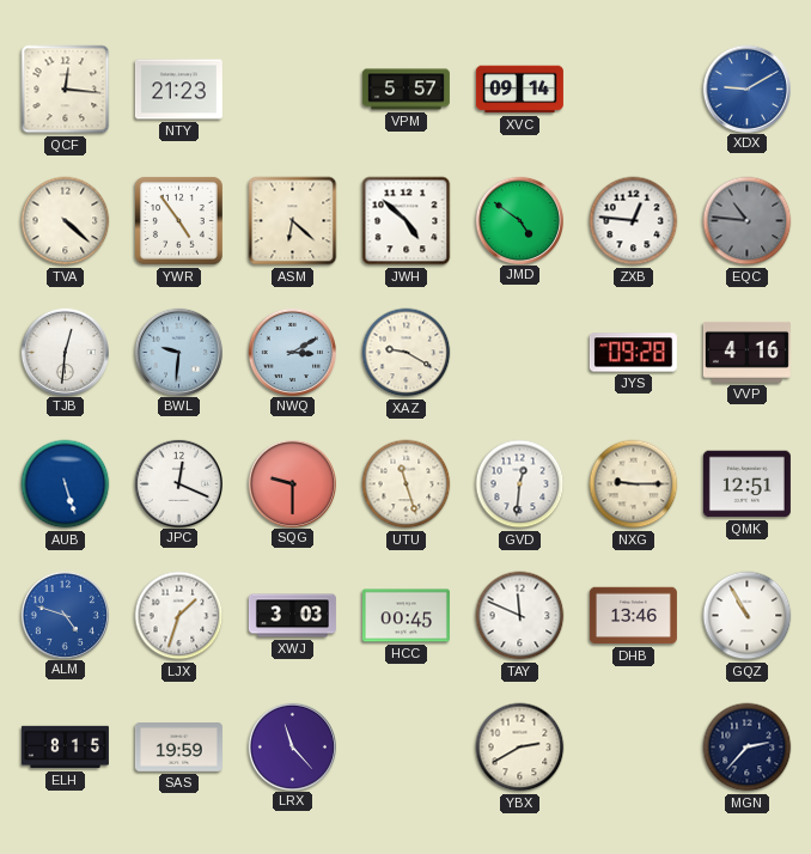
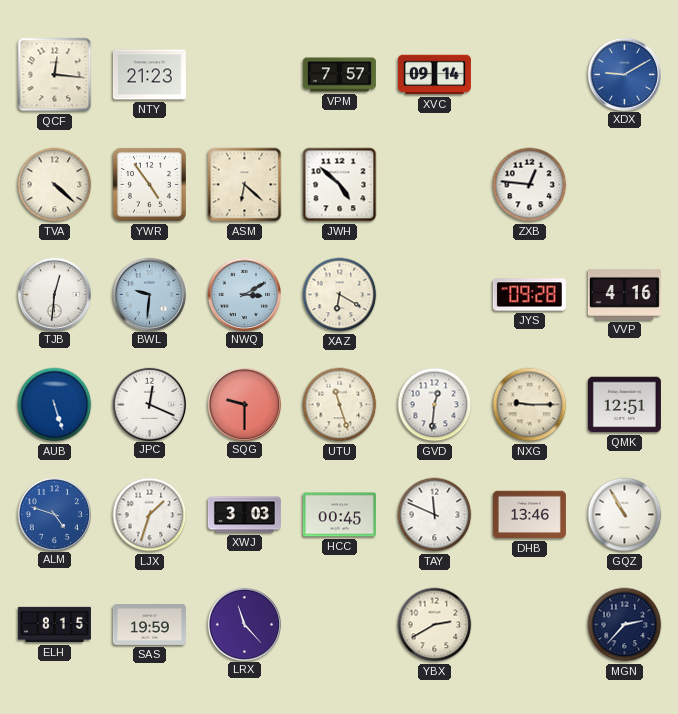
VPM: 5:57 -> 7:57 (339, 75)
JMD: 4:51 -> none (519, 220)
EQC: 10:46 -> none (748, 221)
XAZ: 9:20 -> 6:20 (340, 295)
